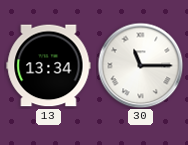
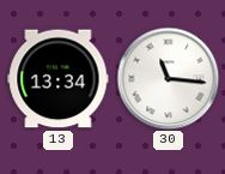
30: 11:15 -> 11:16 (168, 78)
